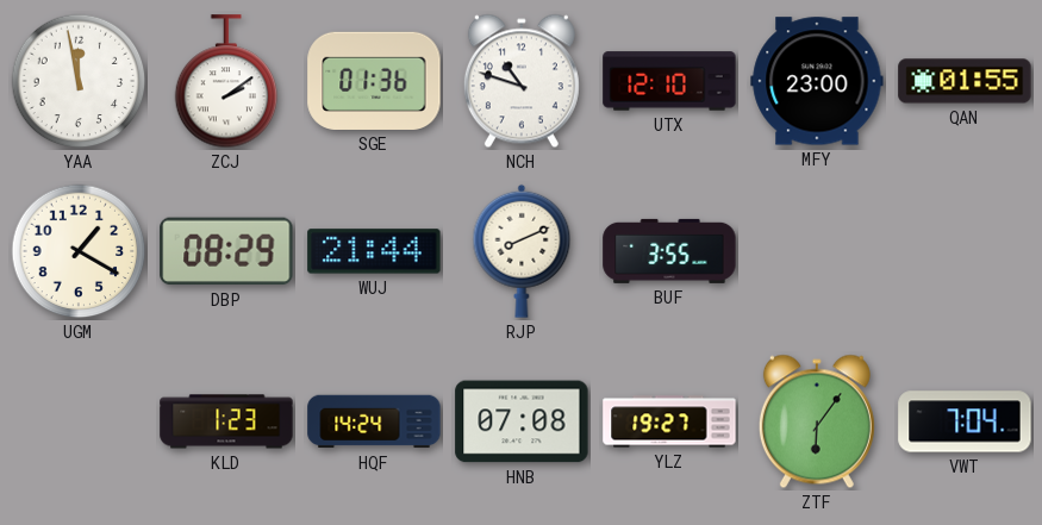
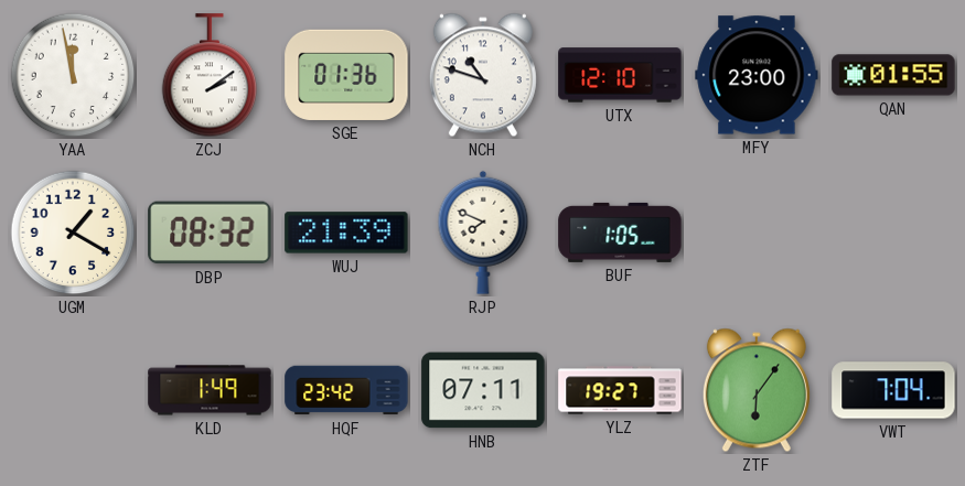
DBP: 08:29 -> 08:32 (210, 233)
WUJ: 21:44 -> 21:39 (346, 233)
RJP: 8:11 -> 7:49 (483, 233)
BUF: 3:55 -> 1:05 (620, 233)
KLD: 1:23 -> 1:49 (210, 390)
HQF: 14:24 -> 23:42 (346, 390)
HNB: 07:08 -> 07:11 (483, 390)
